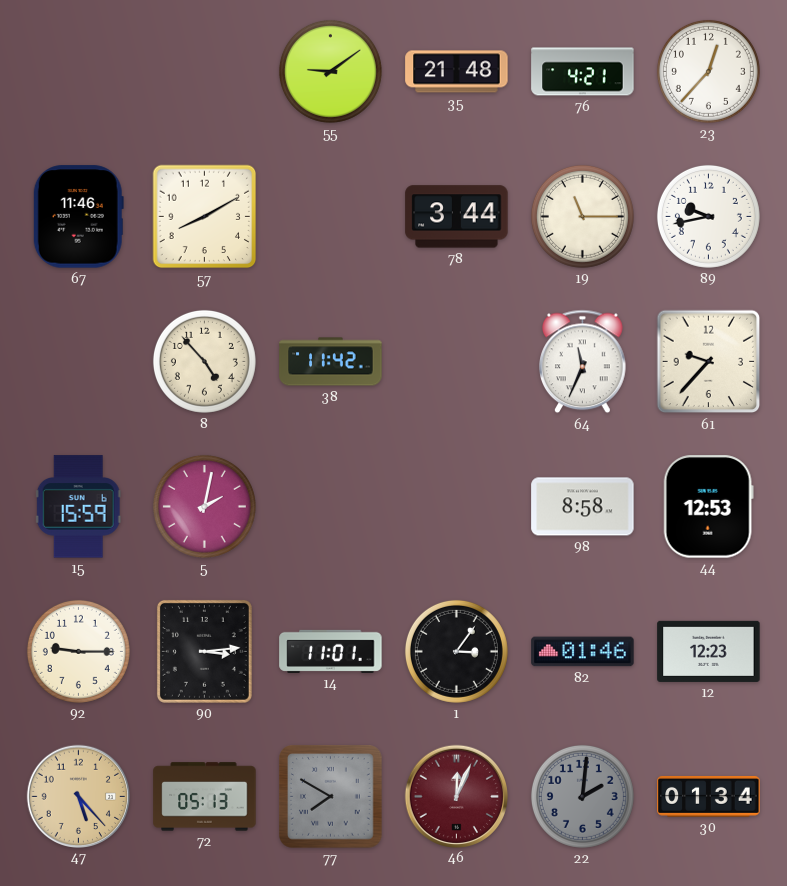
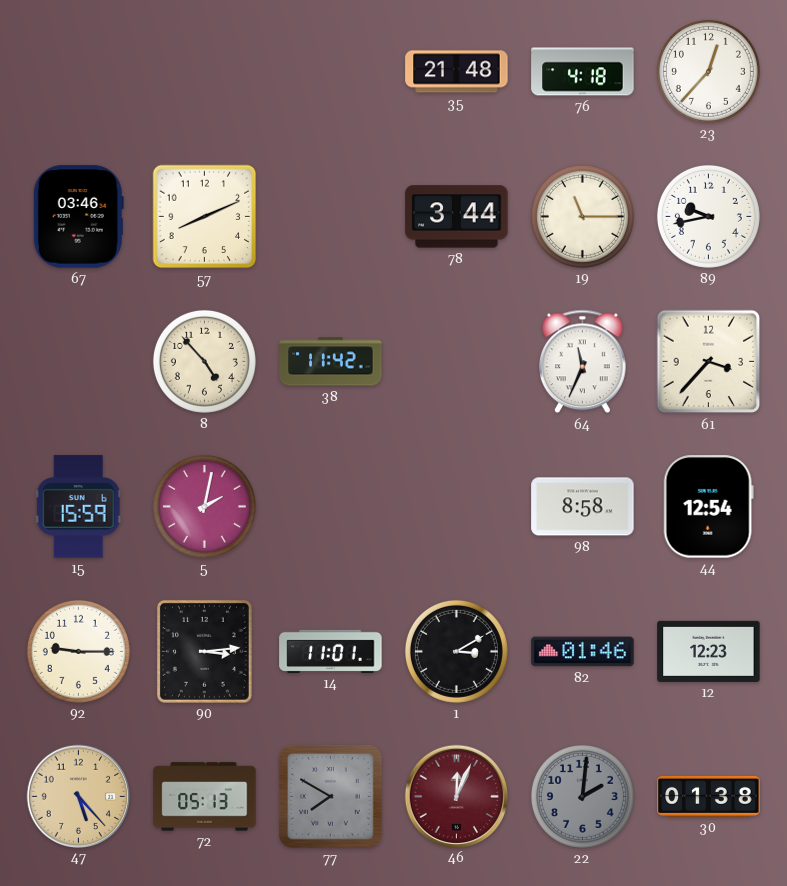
55: 9:09 -> none (330, 71)
76: 4:21 -> 4:18 (583, 72)
67: 11:46 -> 03:46 (78, 217)
57: 8:10 -> 8:11 (205, 217)
61: 9:37 -> 3:37 (709, 362)
44: 12:53 -> 12:54 (708, 507)
1: 3:06 -> 3:10 (456, 651)
30: 01:34 -> 01:38 (709, 796)
